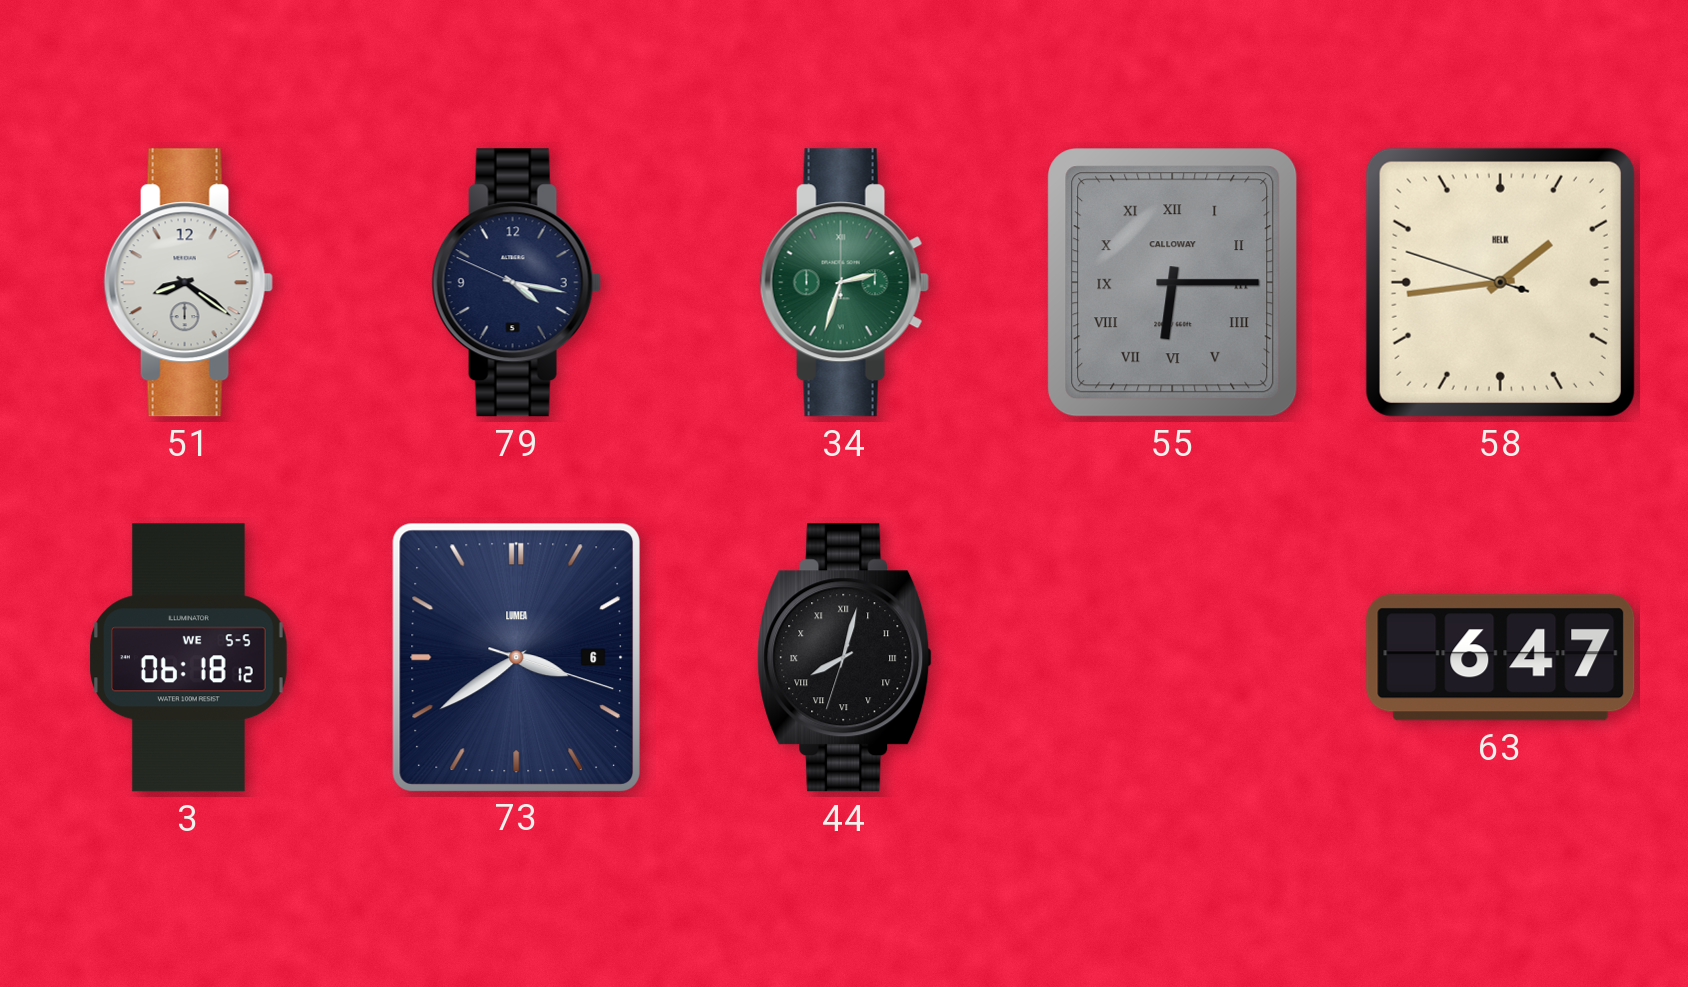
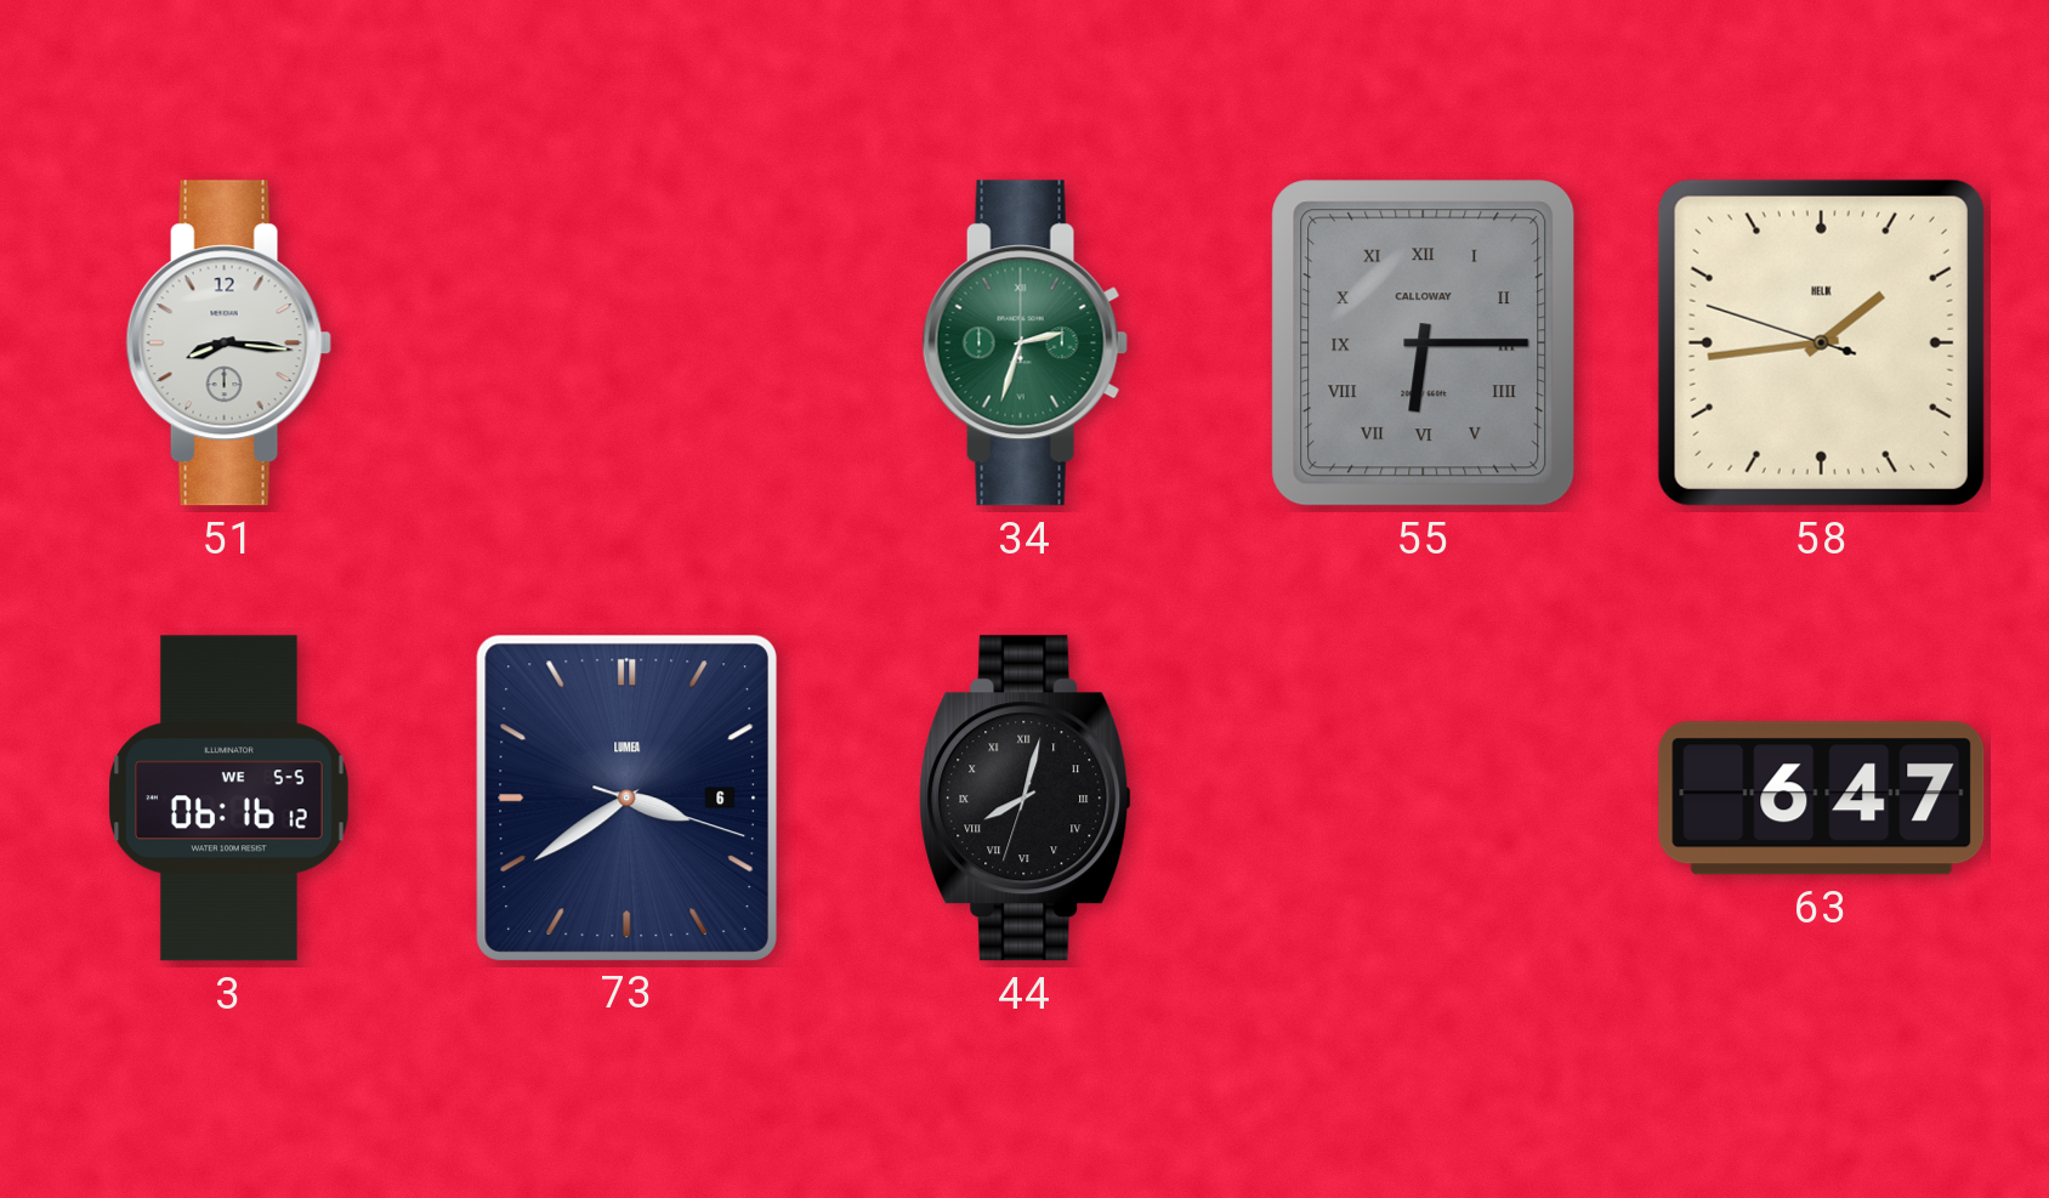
51: 8:21 -> 8:16 (228, 343)
79: 4:16 -> none (516, 283)
3: 06:18 -> 06:16 (229, 799)
